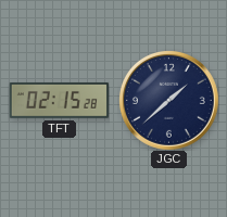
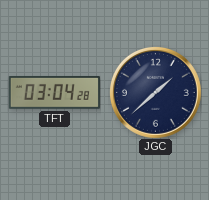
TFT: 02:15 -> 03:04 (54, 93)
